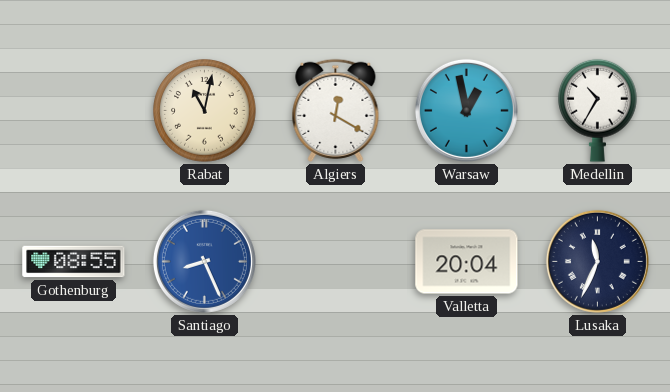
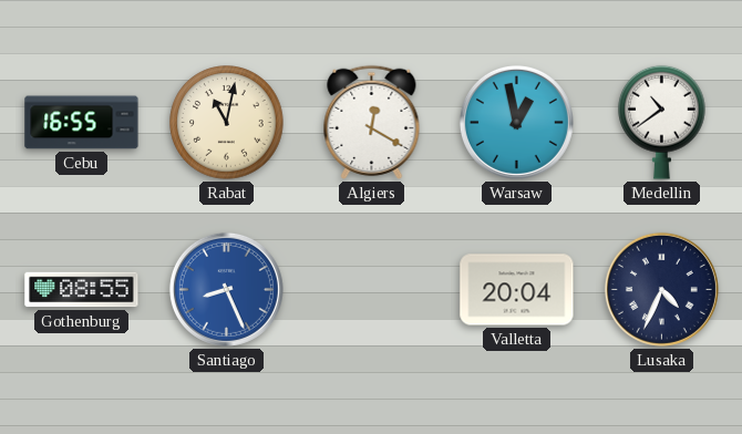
Cebu: none -> 16:55 (82, 123)
Medellin: 10:35 -> 10:39 (662, 122)
Lusaka: 11:34 -> 4:34 (661, 289)
